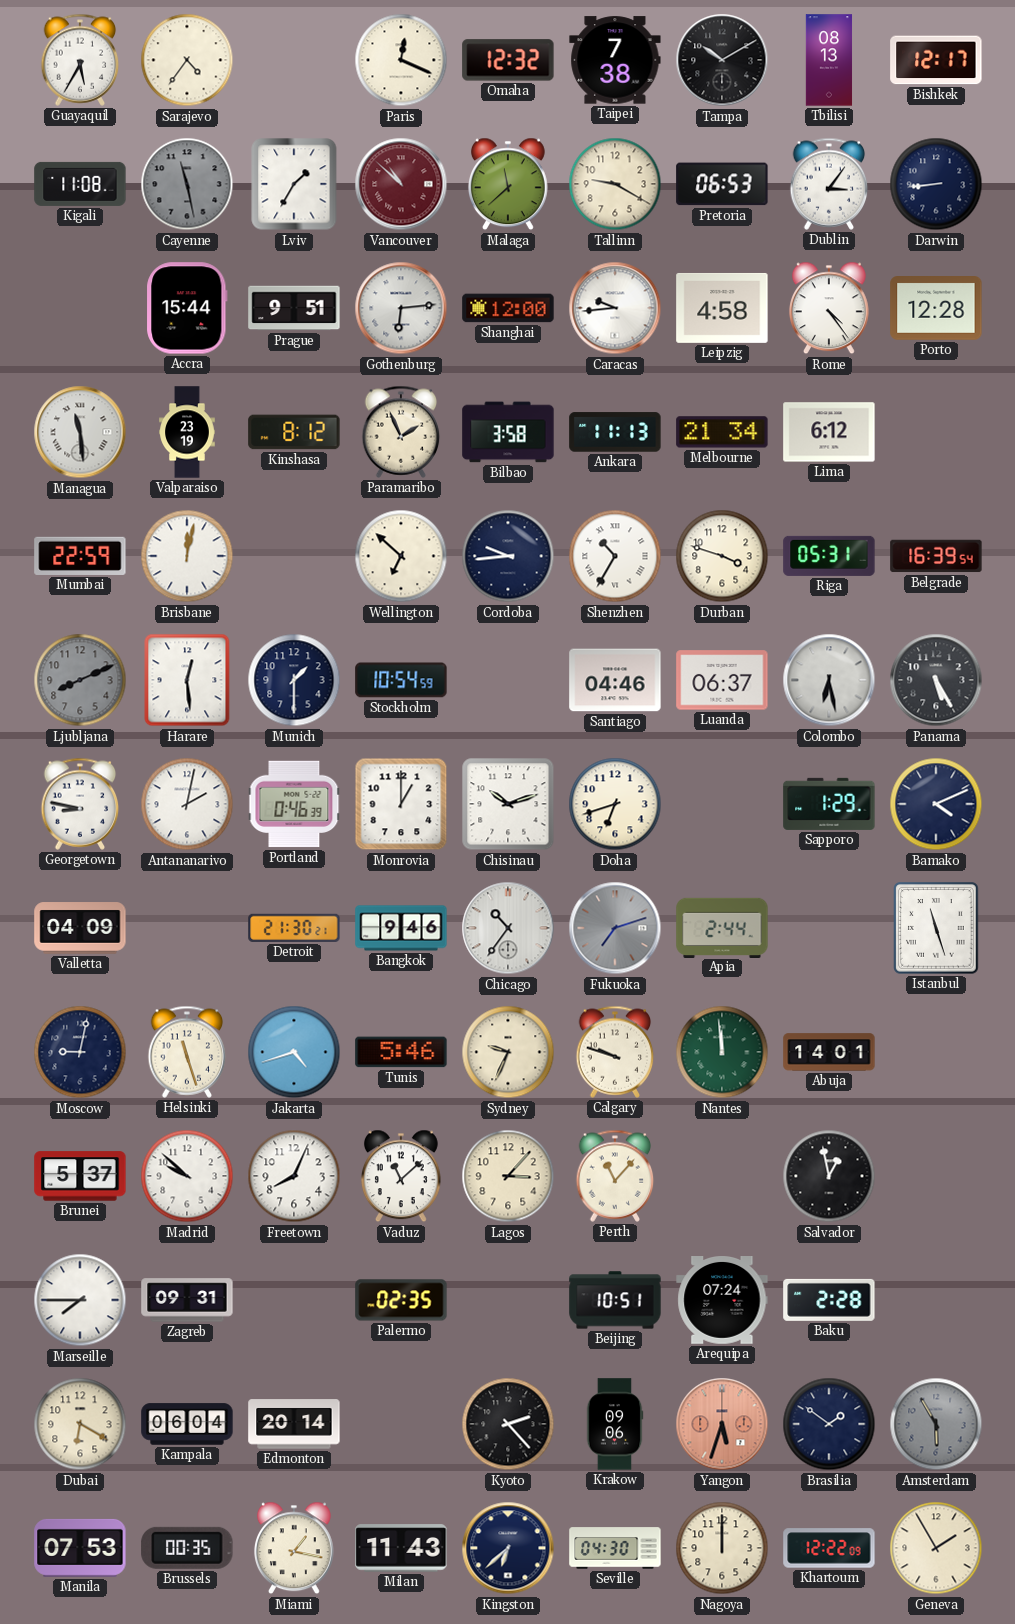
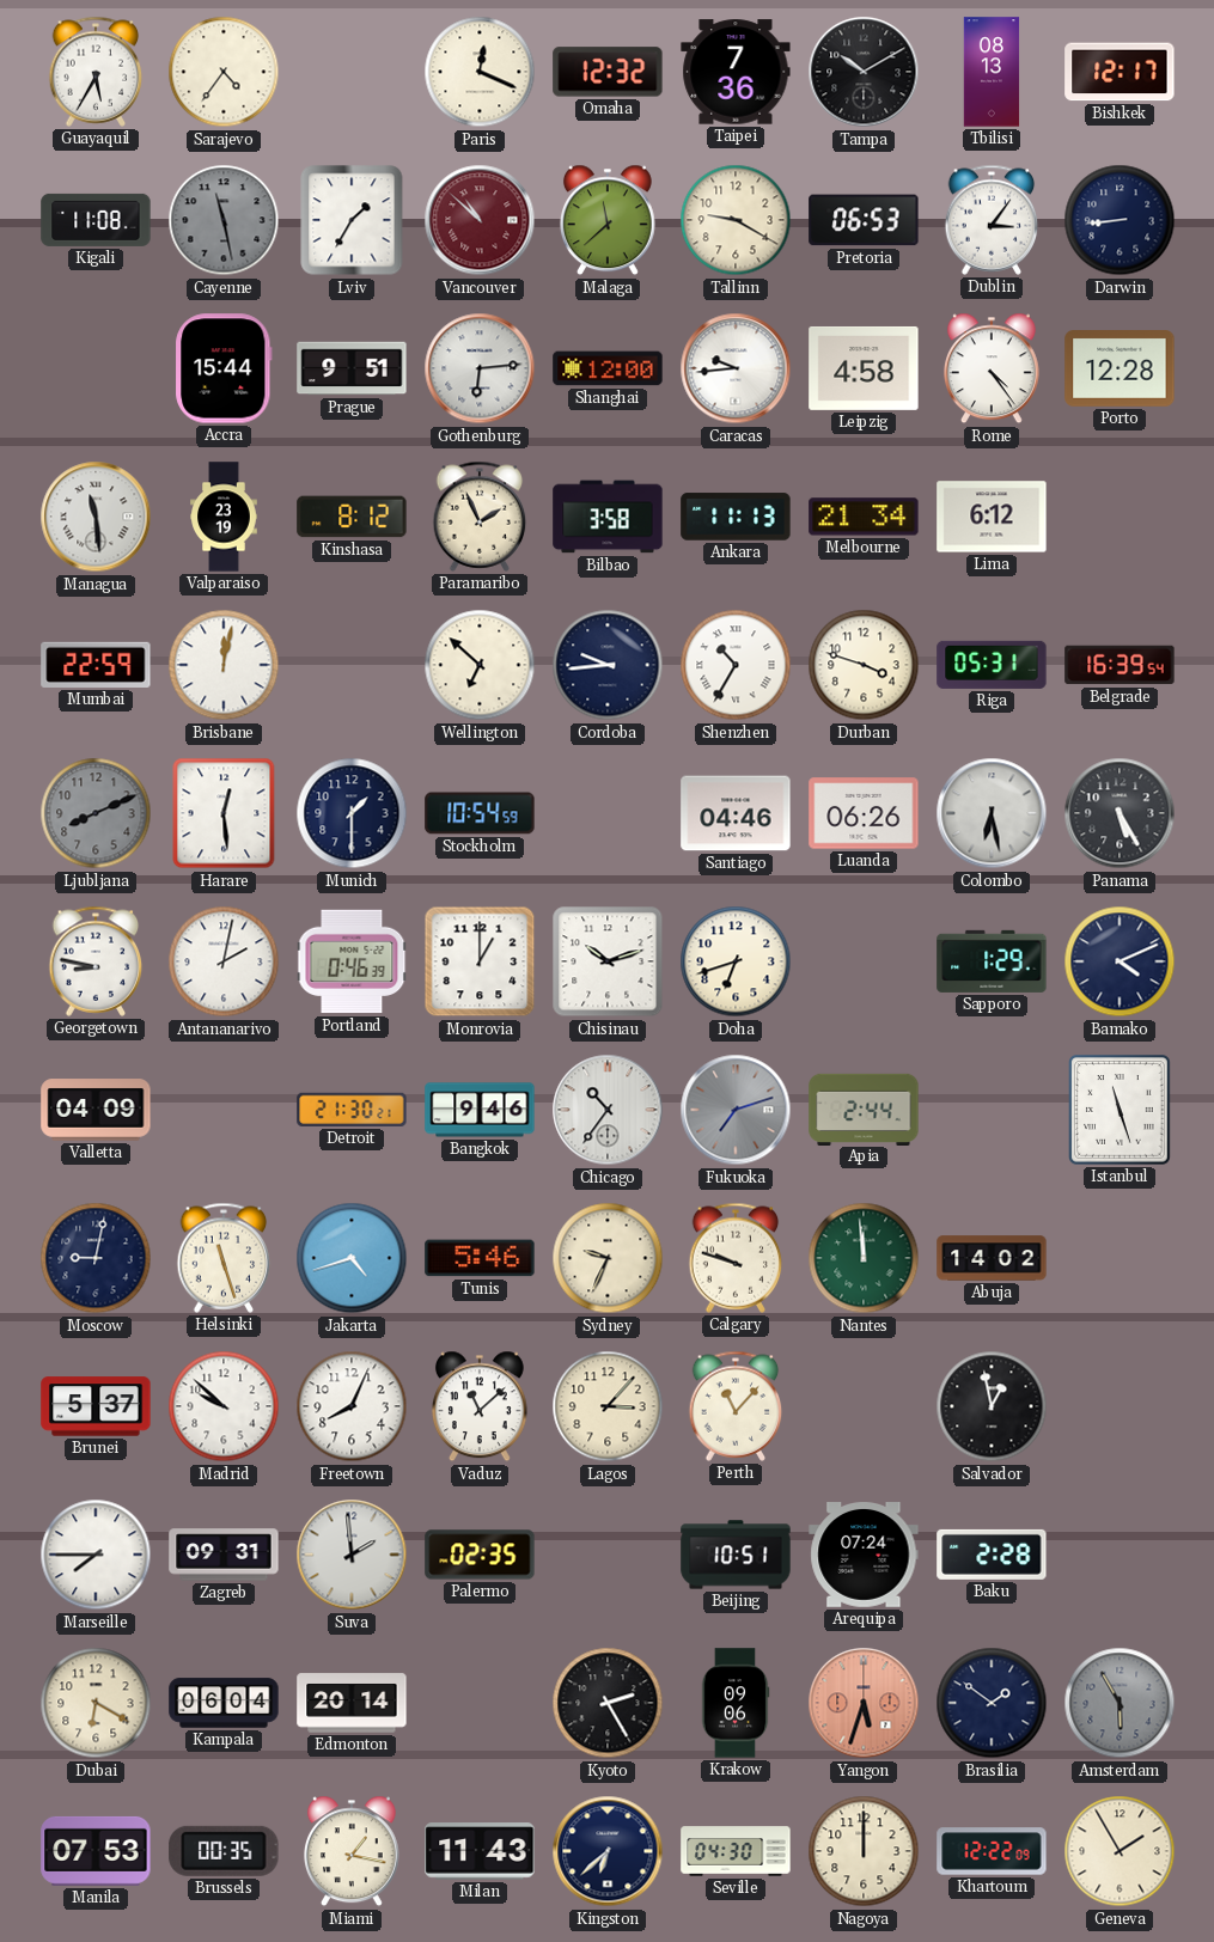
Taipei: 7:38 -> 7:36 (736, 72)
Luanda: 06:37 -> 06:26 (864, 813)
Abuja: 14:01 -> 14:02 (992, 1258)
Suva: none -> 1:59 (352, 1555)
Kyoto: 2:23 -> 2:25 (608, 1703)
